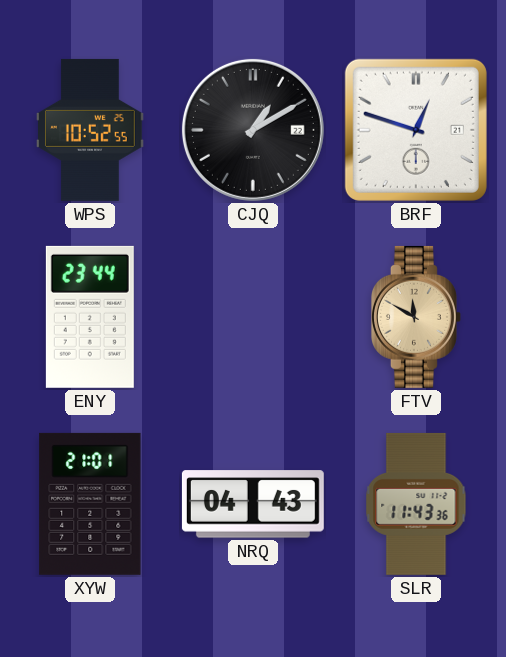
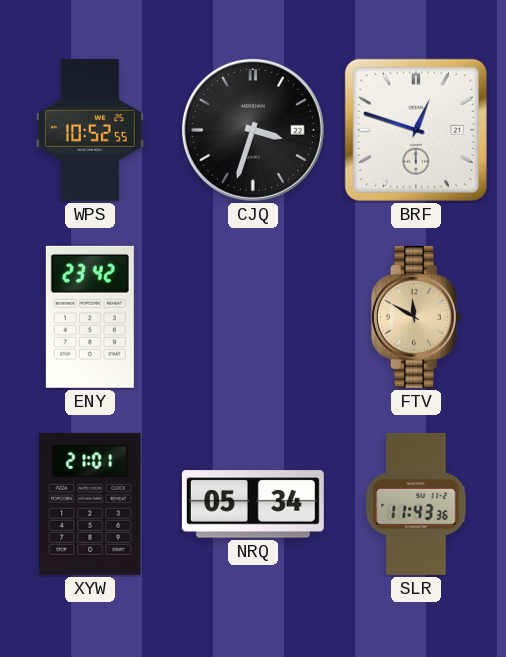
CJQ: 1:10 -> 3:33 (253, 130)
ENY: 23:44 -> 23:42 (90, 317)
NRQ: 04:43 -> 05:34 (253, 504)
